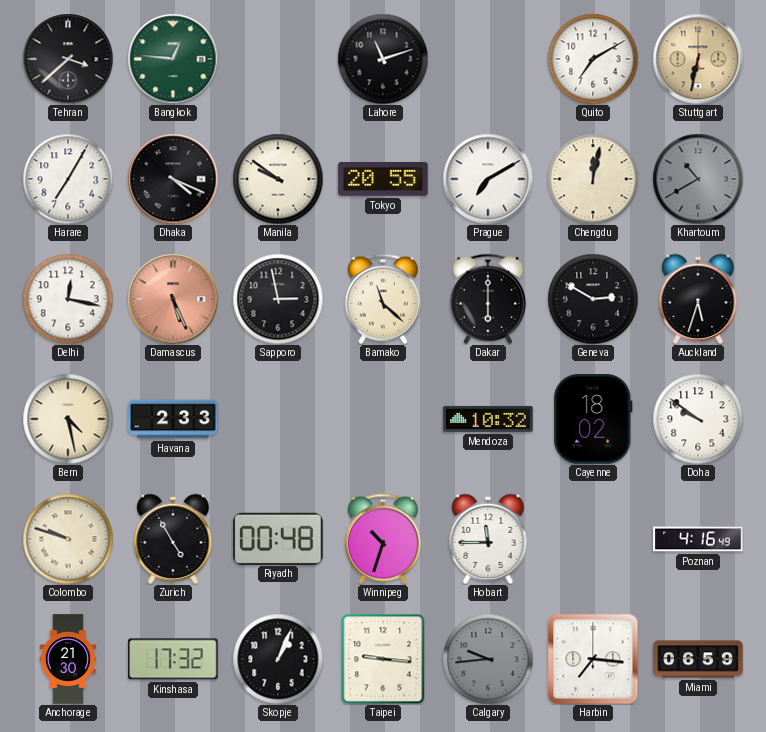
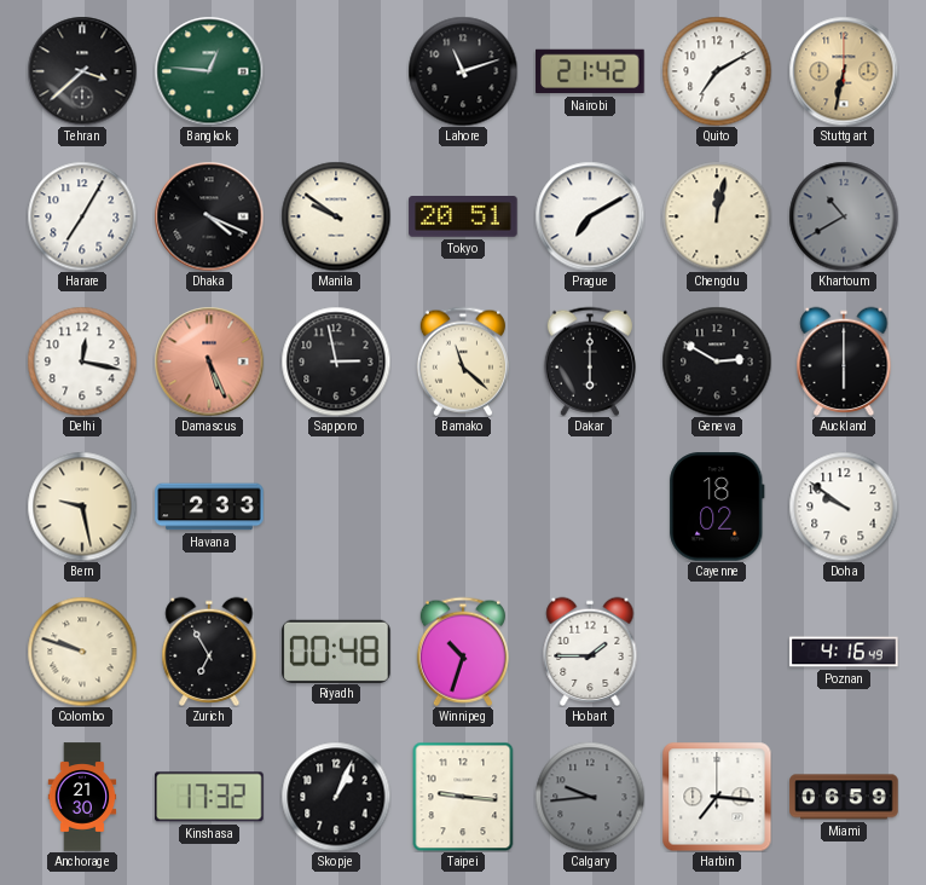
Nairobi: none -> 21:42 (590, 71)
Tokyo: 20:55 -> 20:51 (463, 218)
Auckland: 5:33 -> 6:00 (844, 360)
Bern: 4:28 -> 9:28 (82, 507)
Mendoza: 10:32 -> none (488, 419)
Zurich: 4:55 -> 6:55 (209, 650)
Hobart: 11:45 -> 1:45 (590, 650)
